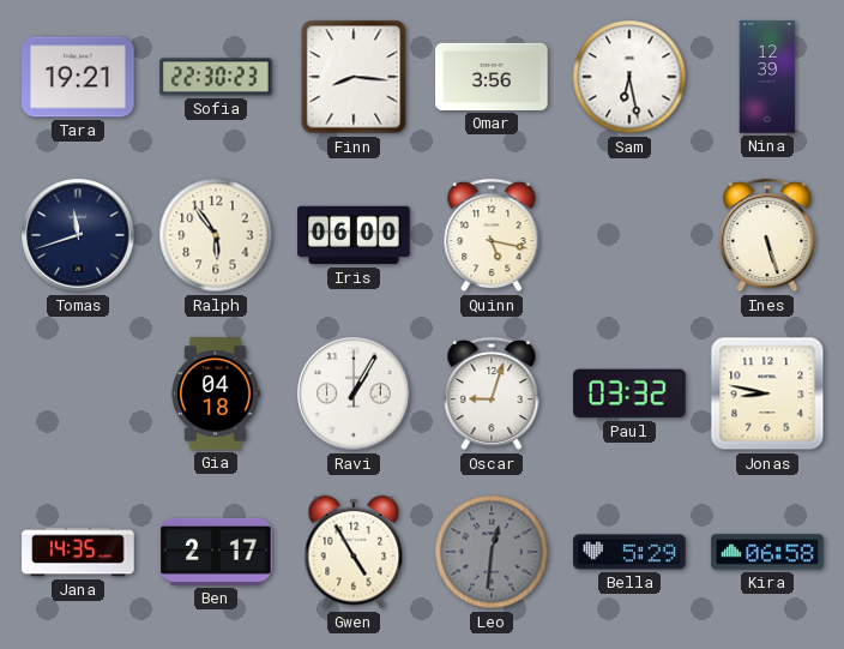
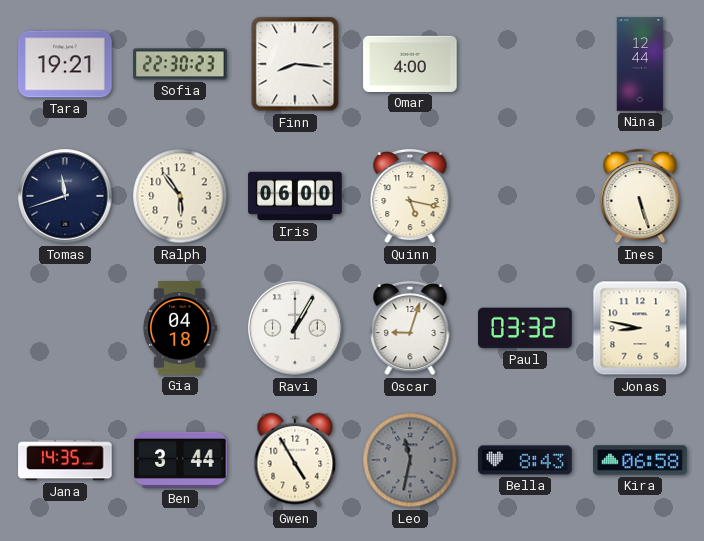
Omar: 3:56 -> 4:00 (410, 64)
Sam: 6:28 -> none (629, 77)
Nina: 12:39 -> 12:44 (640, 64)
Ben: 2:17 -> 3:44 (180, 460)
Leo: 12:31 -> 11:32 (410, 460)
Bella: 5:29 -> 8:43 (525, 460)
